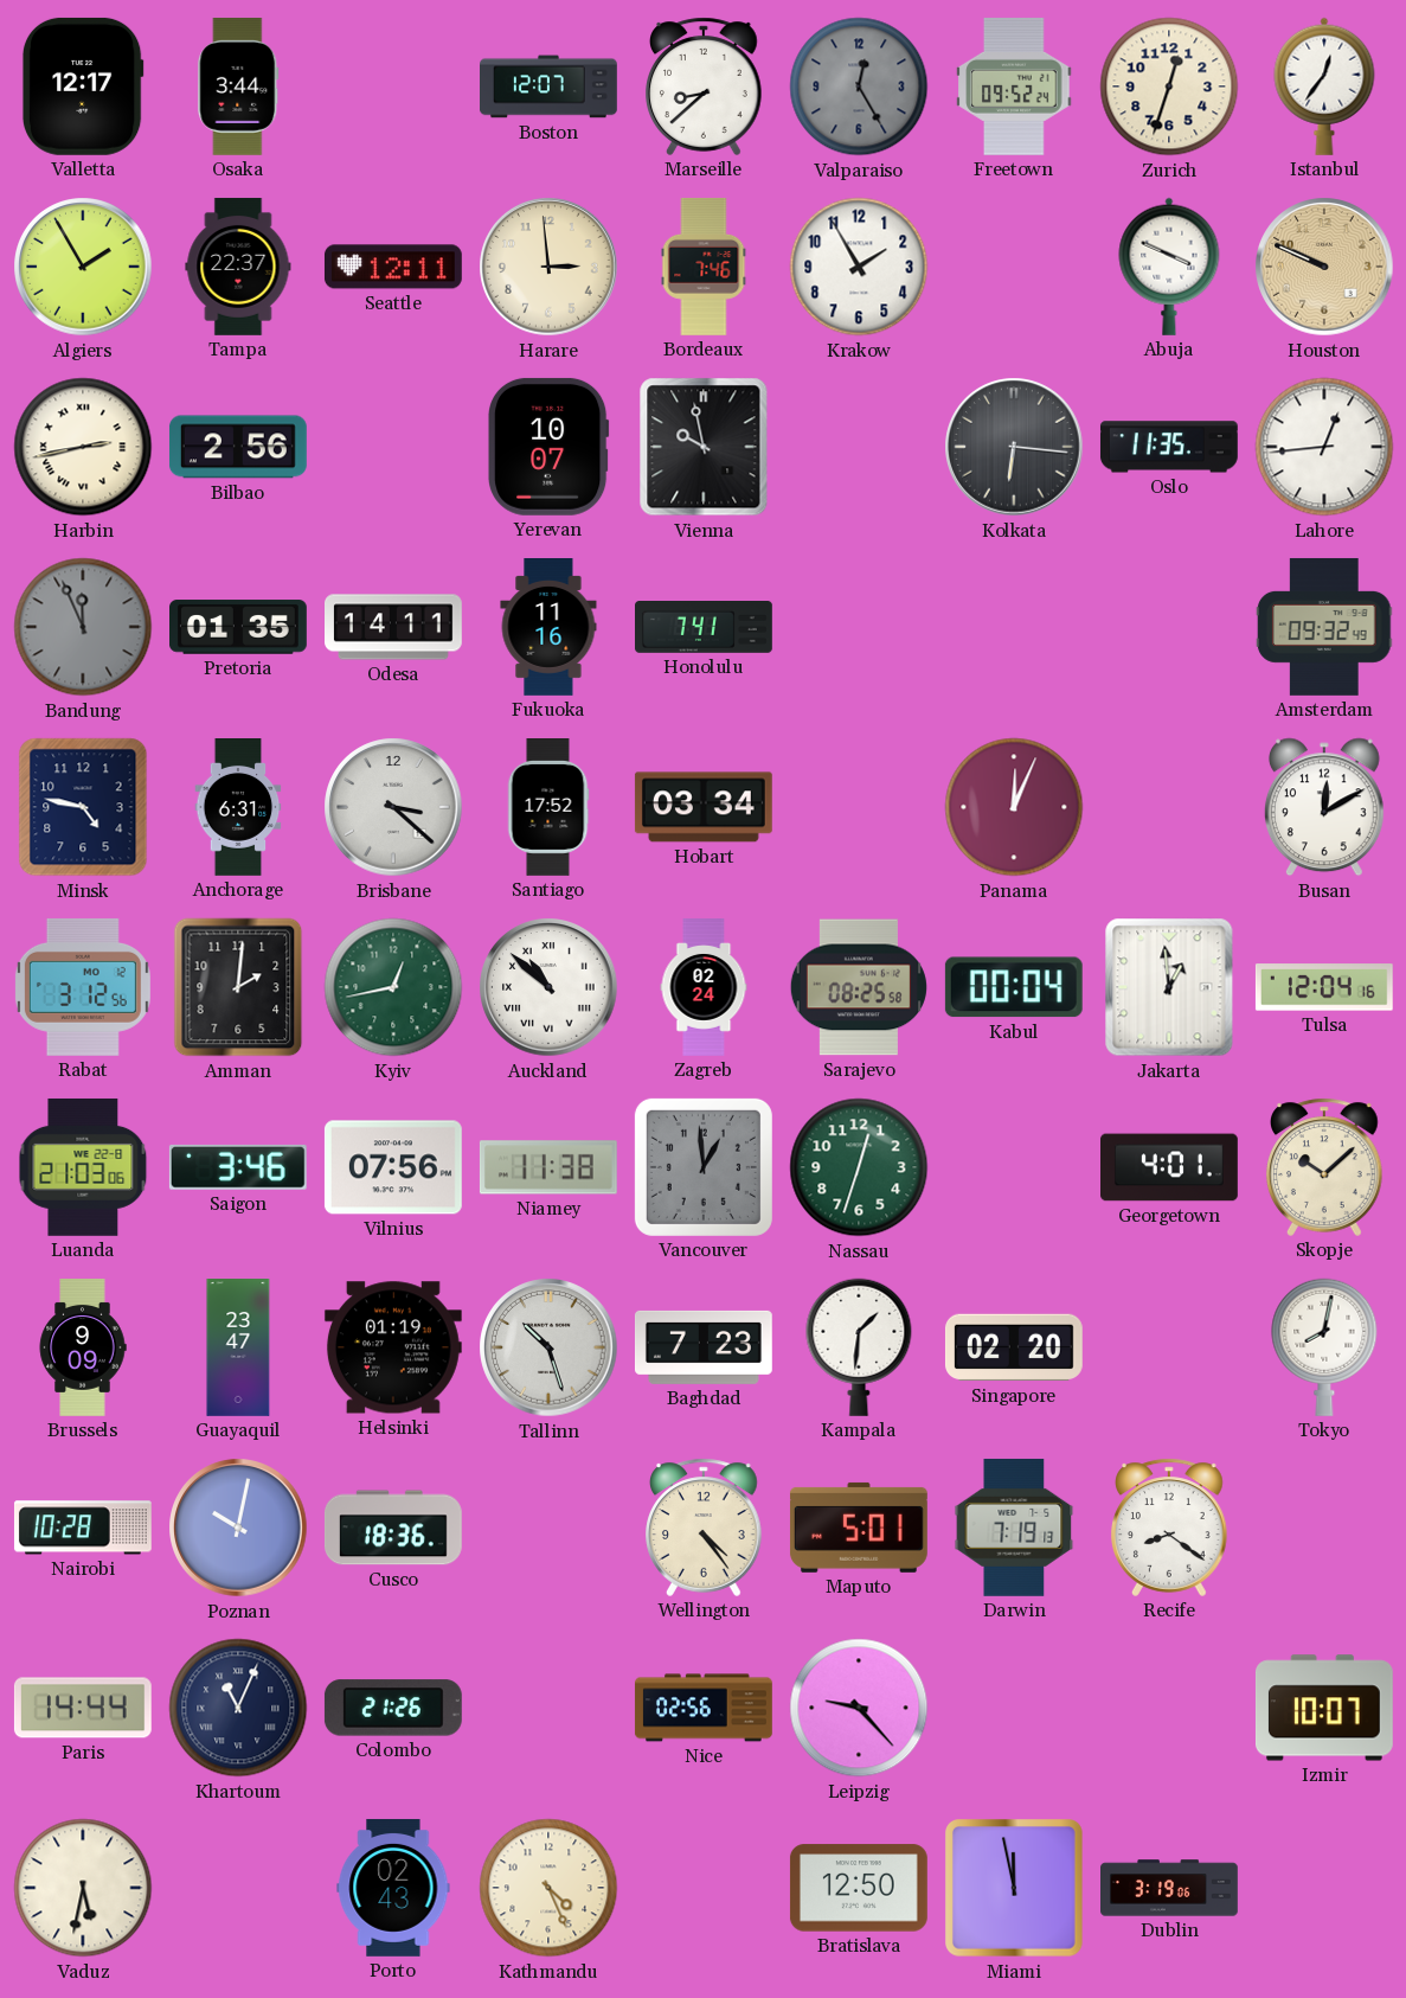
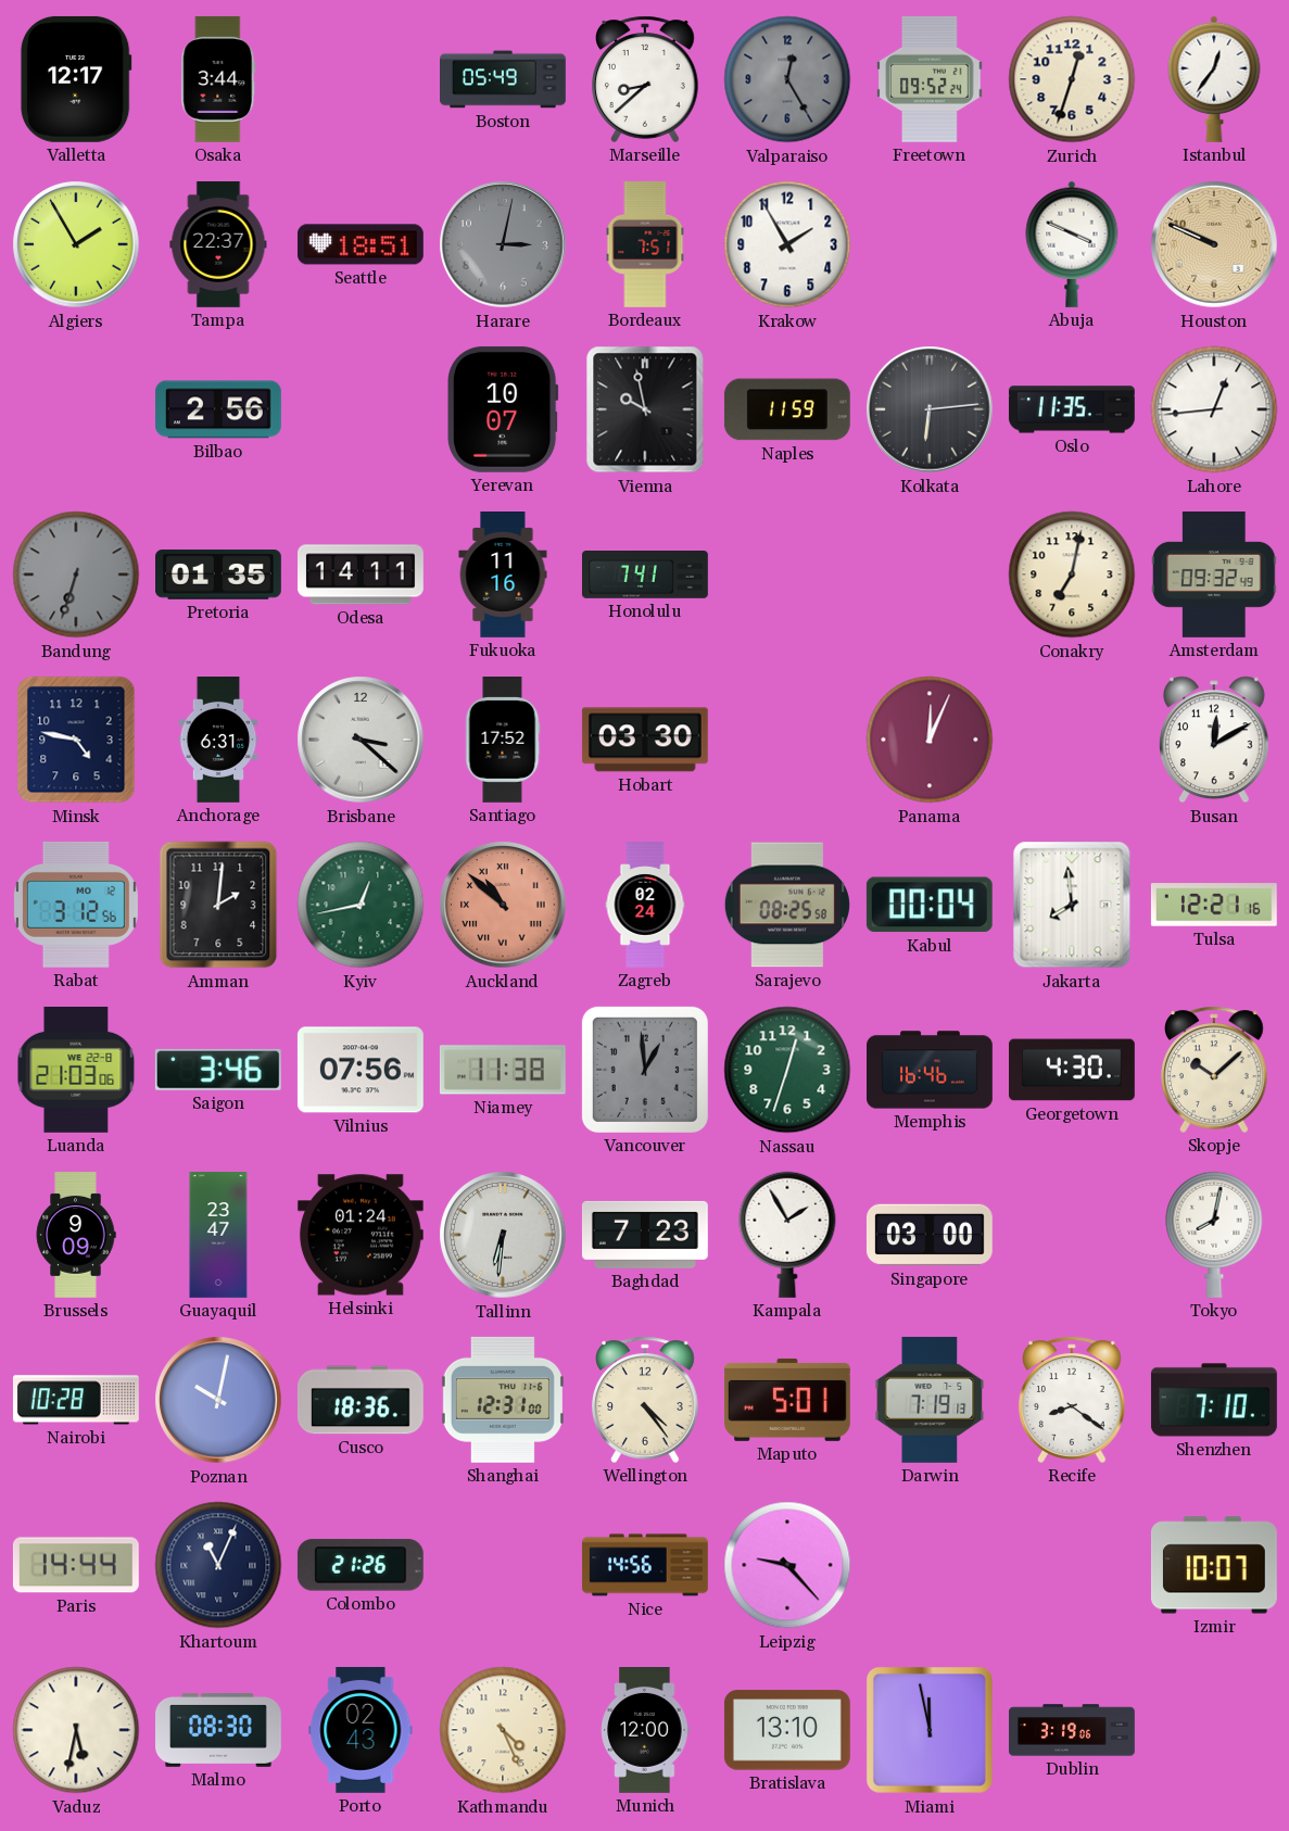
Boston: 12:07 -> 05:49 (504, 79)
Seattle: 12:11 -> 18:51 (361, 244)
Harare: 2:59 -> 3:02 (503, 244)
Harare dial: cream -> grey (503, 244)
Bordeaux: 7:46 -> 7:51 (645, 244)
Harbin: 2:43 -> none (83, 447)
Naples: none -> 11:59 (787, 409)
Kolkata: 6:16 -> 6:14 (930, 409)
Bandung: 11:56 -> 6:33 (76, 574)
Conakry: none -> 7:02 (1072, 574)
Hobart: 03:34 -> 03:30 (645, 740)
Auckland dial: white -> salmon (503, 905)
Jakarta: 12:59 -> 7:59 (1072, 905)
Tulsa: 12:04 -> 12:21 (1214, 905)
Memphis: none -> 16:46 (931, 1070)
Georgetown: 4:01 -> 4:30 (1073, 1070)
Helsinki: 01:19 -> 01:24 (361, 1235)
Tallinn: 10:27 -> 6:31 (503, 1235)
Kampala: 1:31 -> 1:55 (787, 1235)
Singapore: 02:20 -> 03:00 (930, 1235)
Shanghai: none -> 12:31 (503, 1400)
Shenzhen: none -> 7:10 (1214, 1400)
Nice: 02:56 -> 14:56 (645, 1565)
Malmo: none -> 08:30 (219, 1730)
Munich: none -> 12:00 (645, 1731)
Bratislava: 12:50 -> 13:10 (787, 1730)
